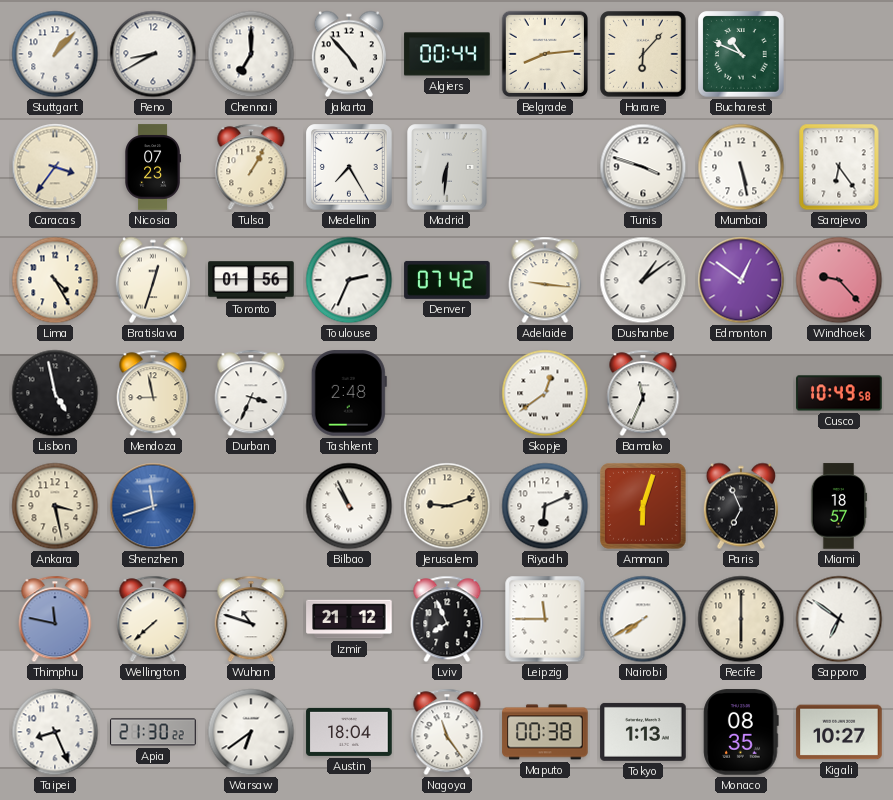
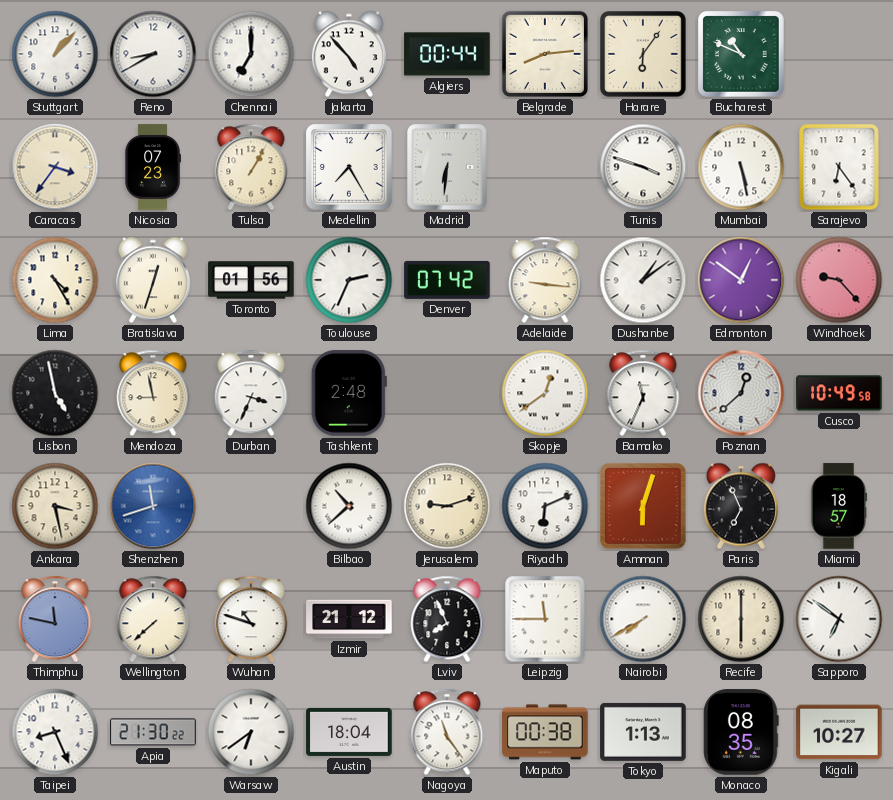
Harare: 6:07 -> 6:06 (643, 54)
Poznan: none -> 12:38 (741, 393)
Bilbao: 10:56 -> 10:38 (349, 506)
